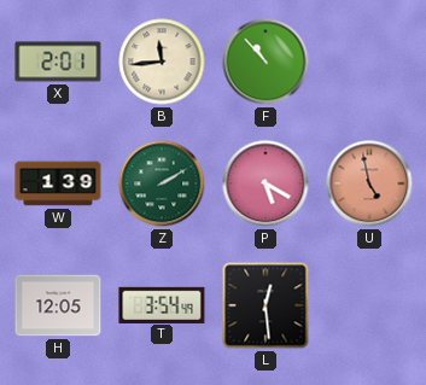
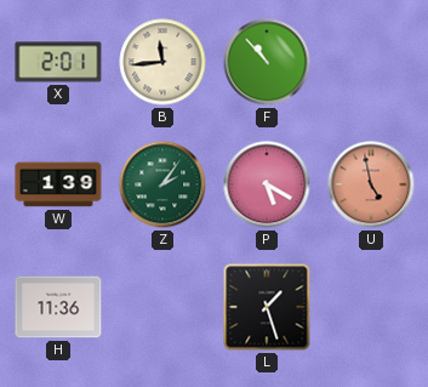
Z: 2:10 -> 2:06 (162, 184)
H: 12:05 -> 11:36 (58, 307)
T: 3:54 -> none (162, 304)
L: 12:29 -> 1:27 (267, 307)
